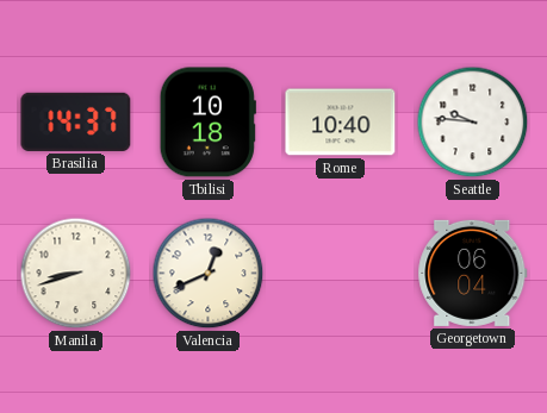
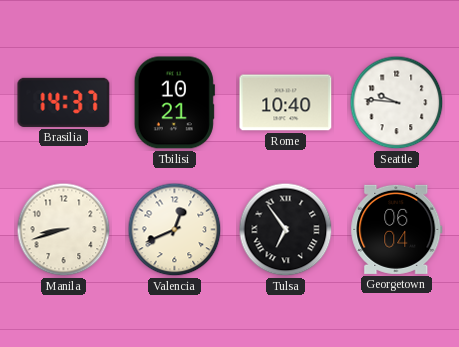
Tbilisi: 10:18 -> 10:21 (174, 103)
Tulsa: none -> 6:54 (286, 230)
